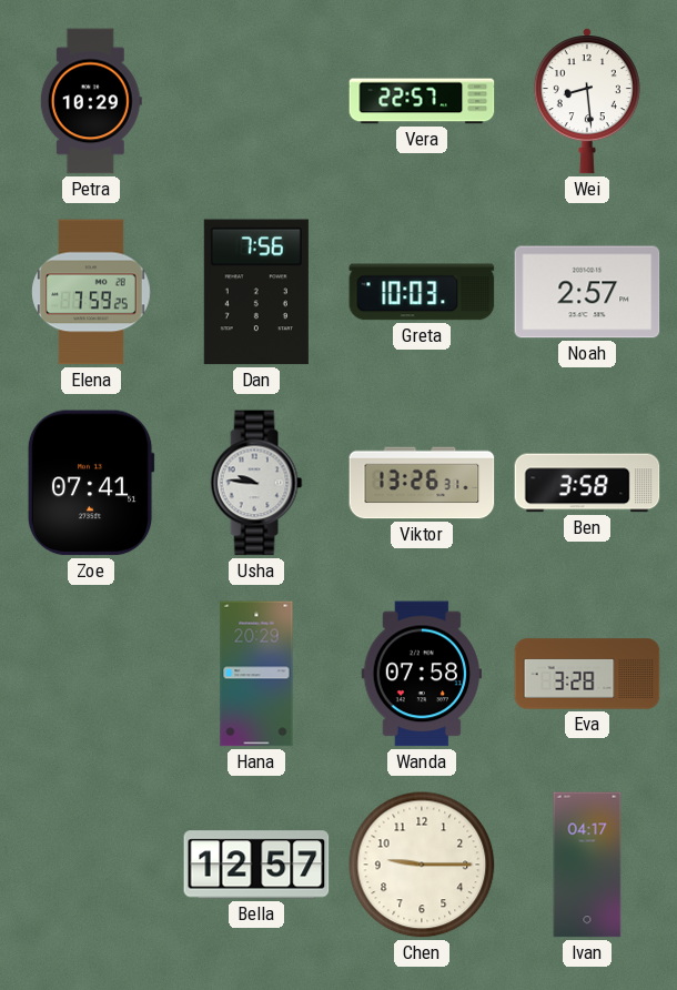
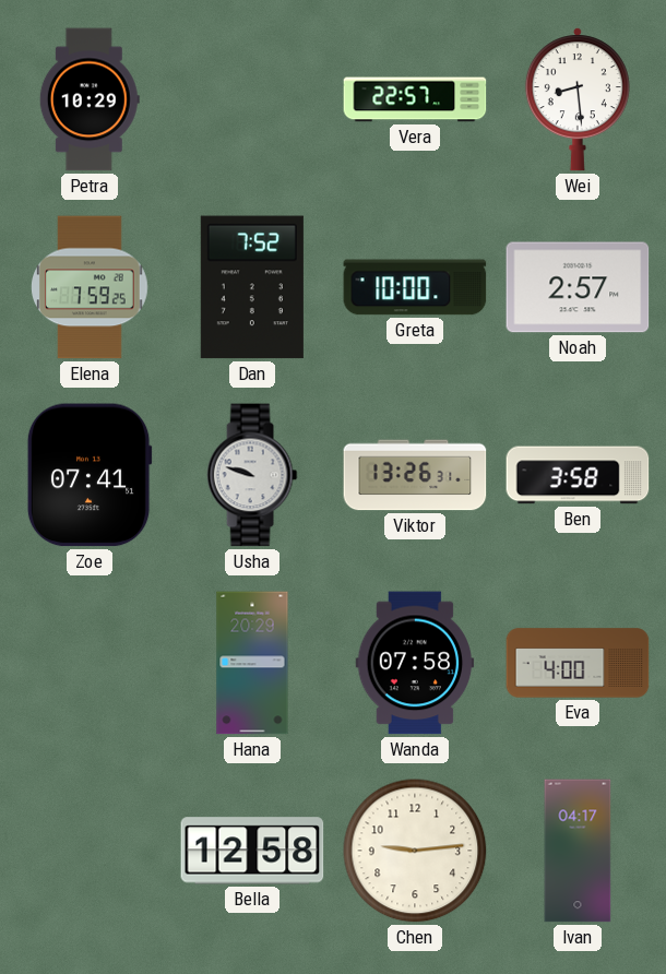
Dan: 7:56 -> 7:52 (252, 287)
Greta: 10:03 -> 10:00 (415, 287)
Usha: 9:46 -> 9:48 (252, 475)
Eva: 3:28 -> 4:00 (578, 663)
Bella: 12:57 -> 12:58 (252, 851)
Chen: 9:15 -> 9:14 (415, 851)
